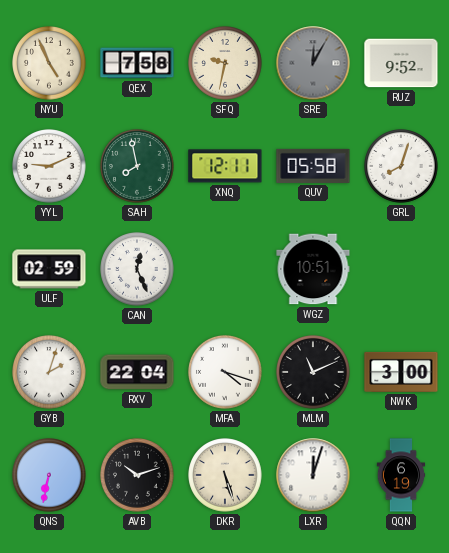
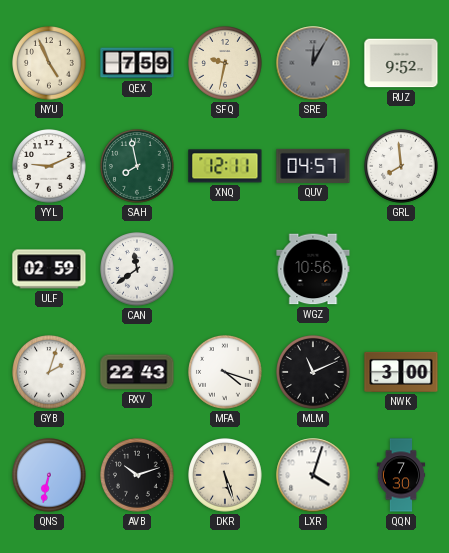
QEX: 7:58 -> 7:59 (137, 63)
QUV: 05:58 -> 04:57 (313, 166)
GRL: 8:03 -> 7:59 (401, 166)
CAN: 12:26 -> 11:39 (137, 269)
WGZ: 10:51 -> 10:56 (313, 269)
RXV: 22:04 -> 22:43 (137, 372)
LXR: 12:03 -> 4:03 (313, 475)
QQN: 6:19 -> 7:30 (401, 475)
